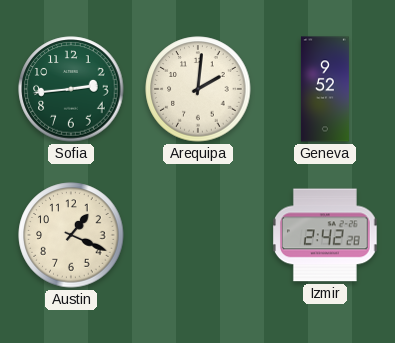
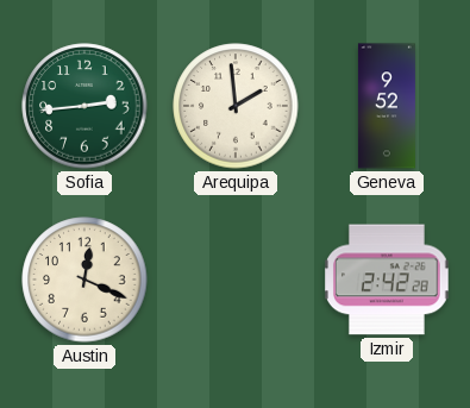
Arequipa: 2:01 -> 1:59 (236, 106)
Austin: 1:19 -> 12:19 (84, 280)
